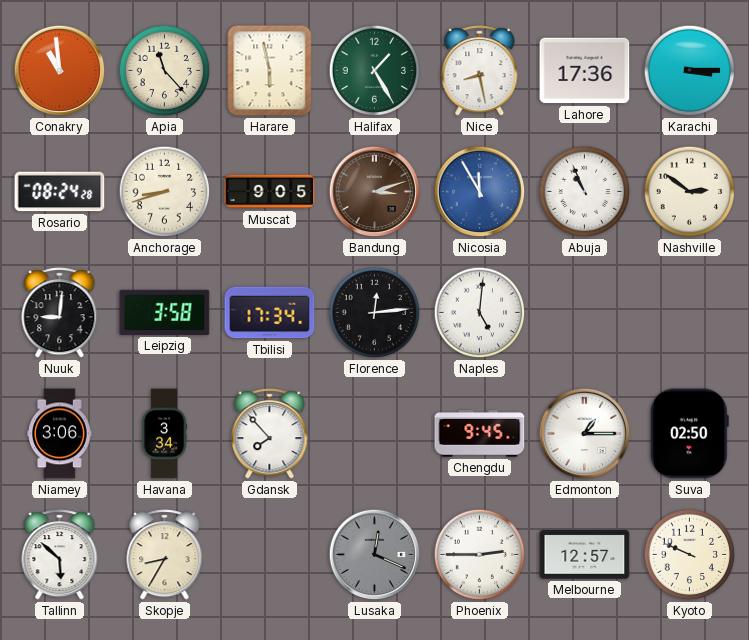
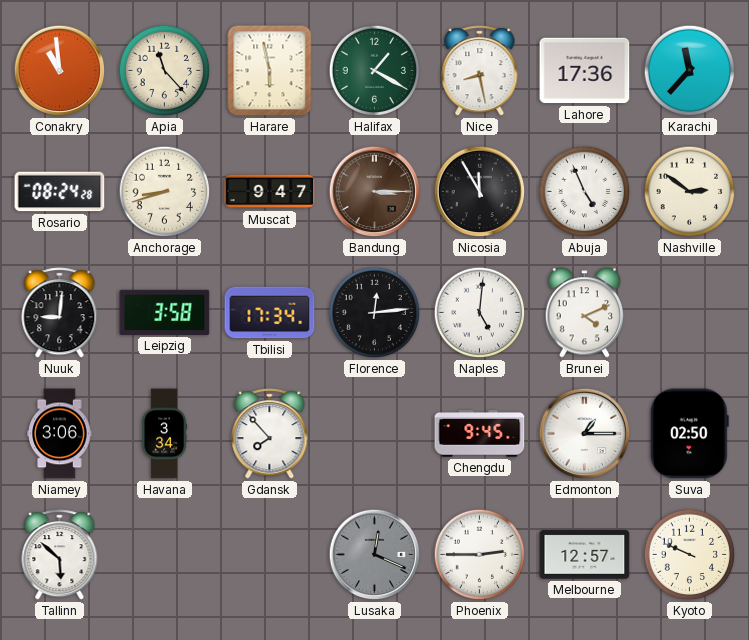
Halifax: 1:25 -> 1:20 (375, 71)
Karachi: 3:15 -> 11:37 (690, 71)
Muscat: 9:05 -> 9:47 (270, 192)
Bandung: 3:12 -> 3:15 (375, 192)
Nicosia dial: blue -> black (480, 192)
Abuja: 10:56 -> 4:56 (585, 192)
Brunei: none -> 4:11 (585, 313)
Skopje: 8:35 -> none (165, 555)
